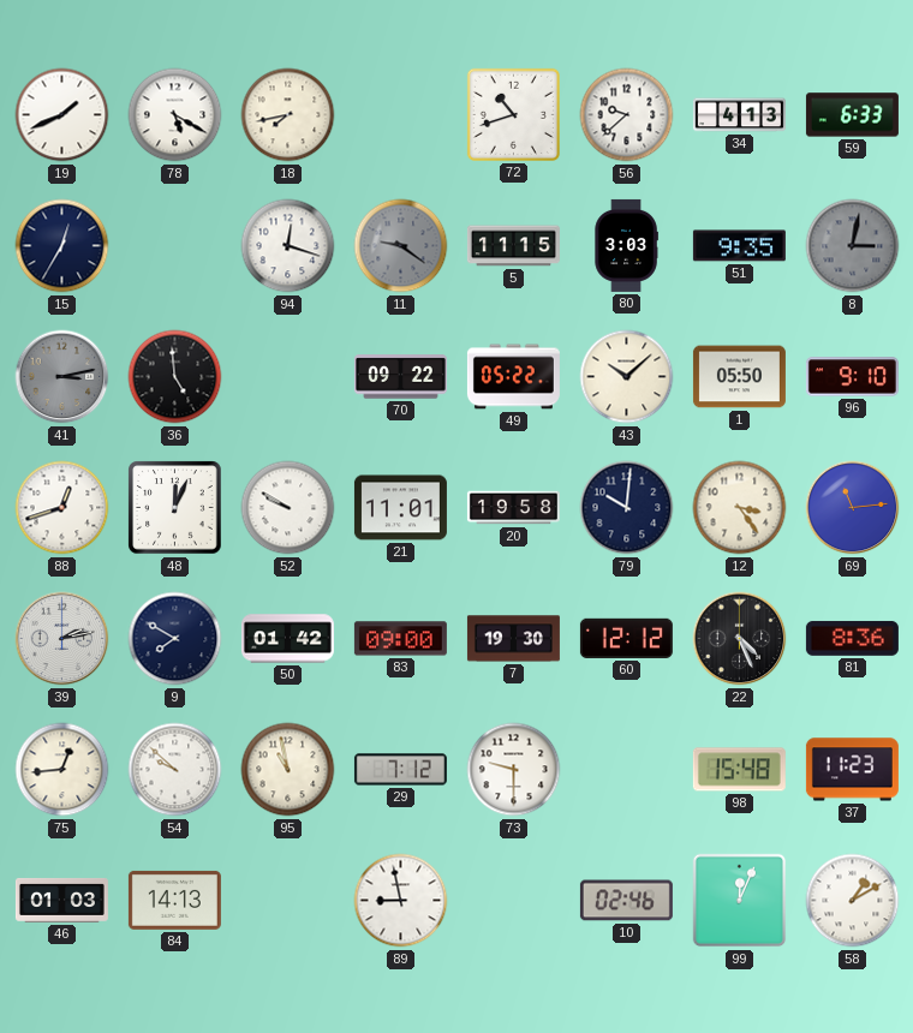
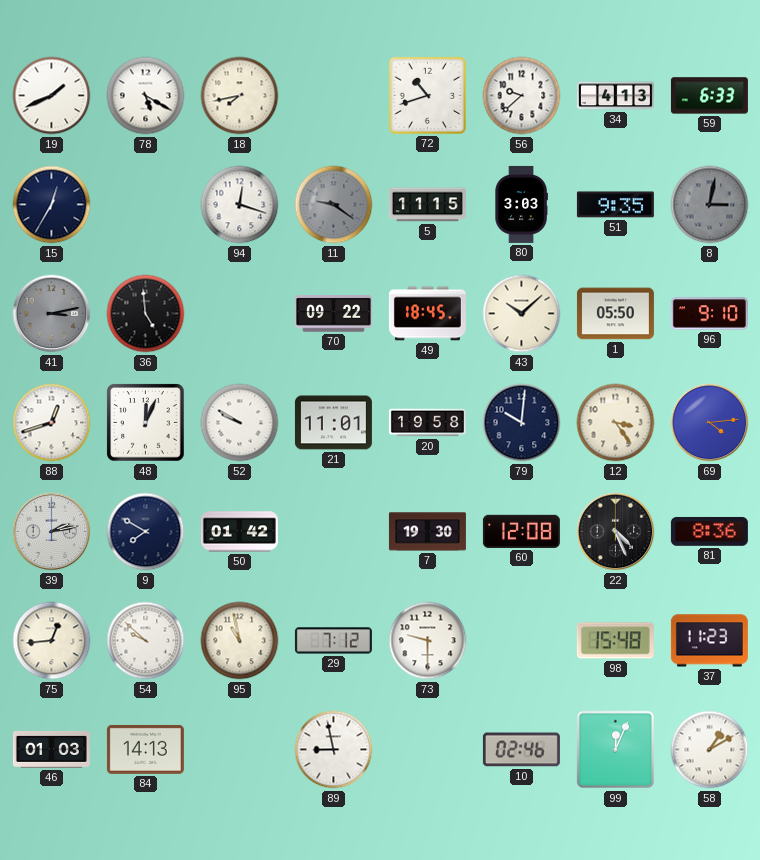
49: 05:22 -> 18:45 (427, 314)
69: 11:14 -> 4:14 (710, 423)
83: 09:00 -> none (400, 639)
60: 12:12 -> 12:08 (521, 531)
